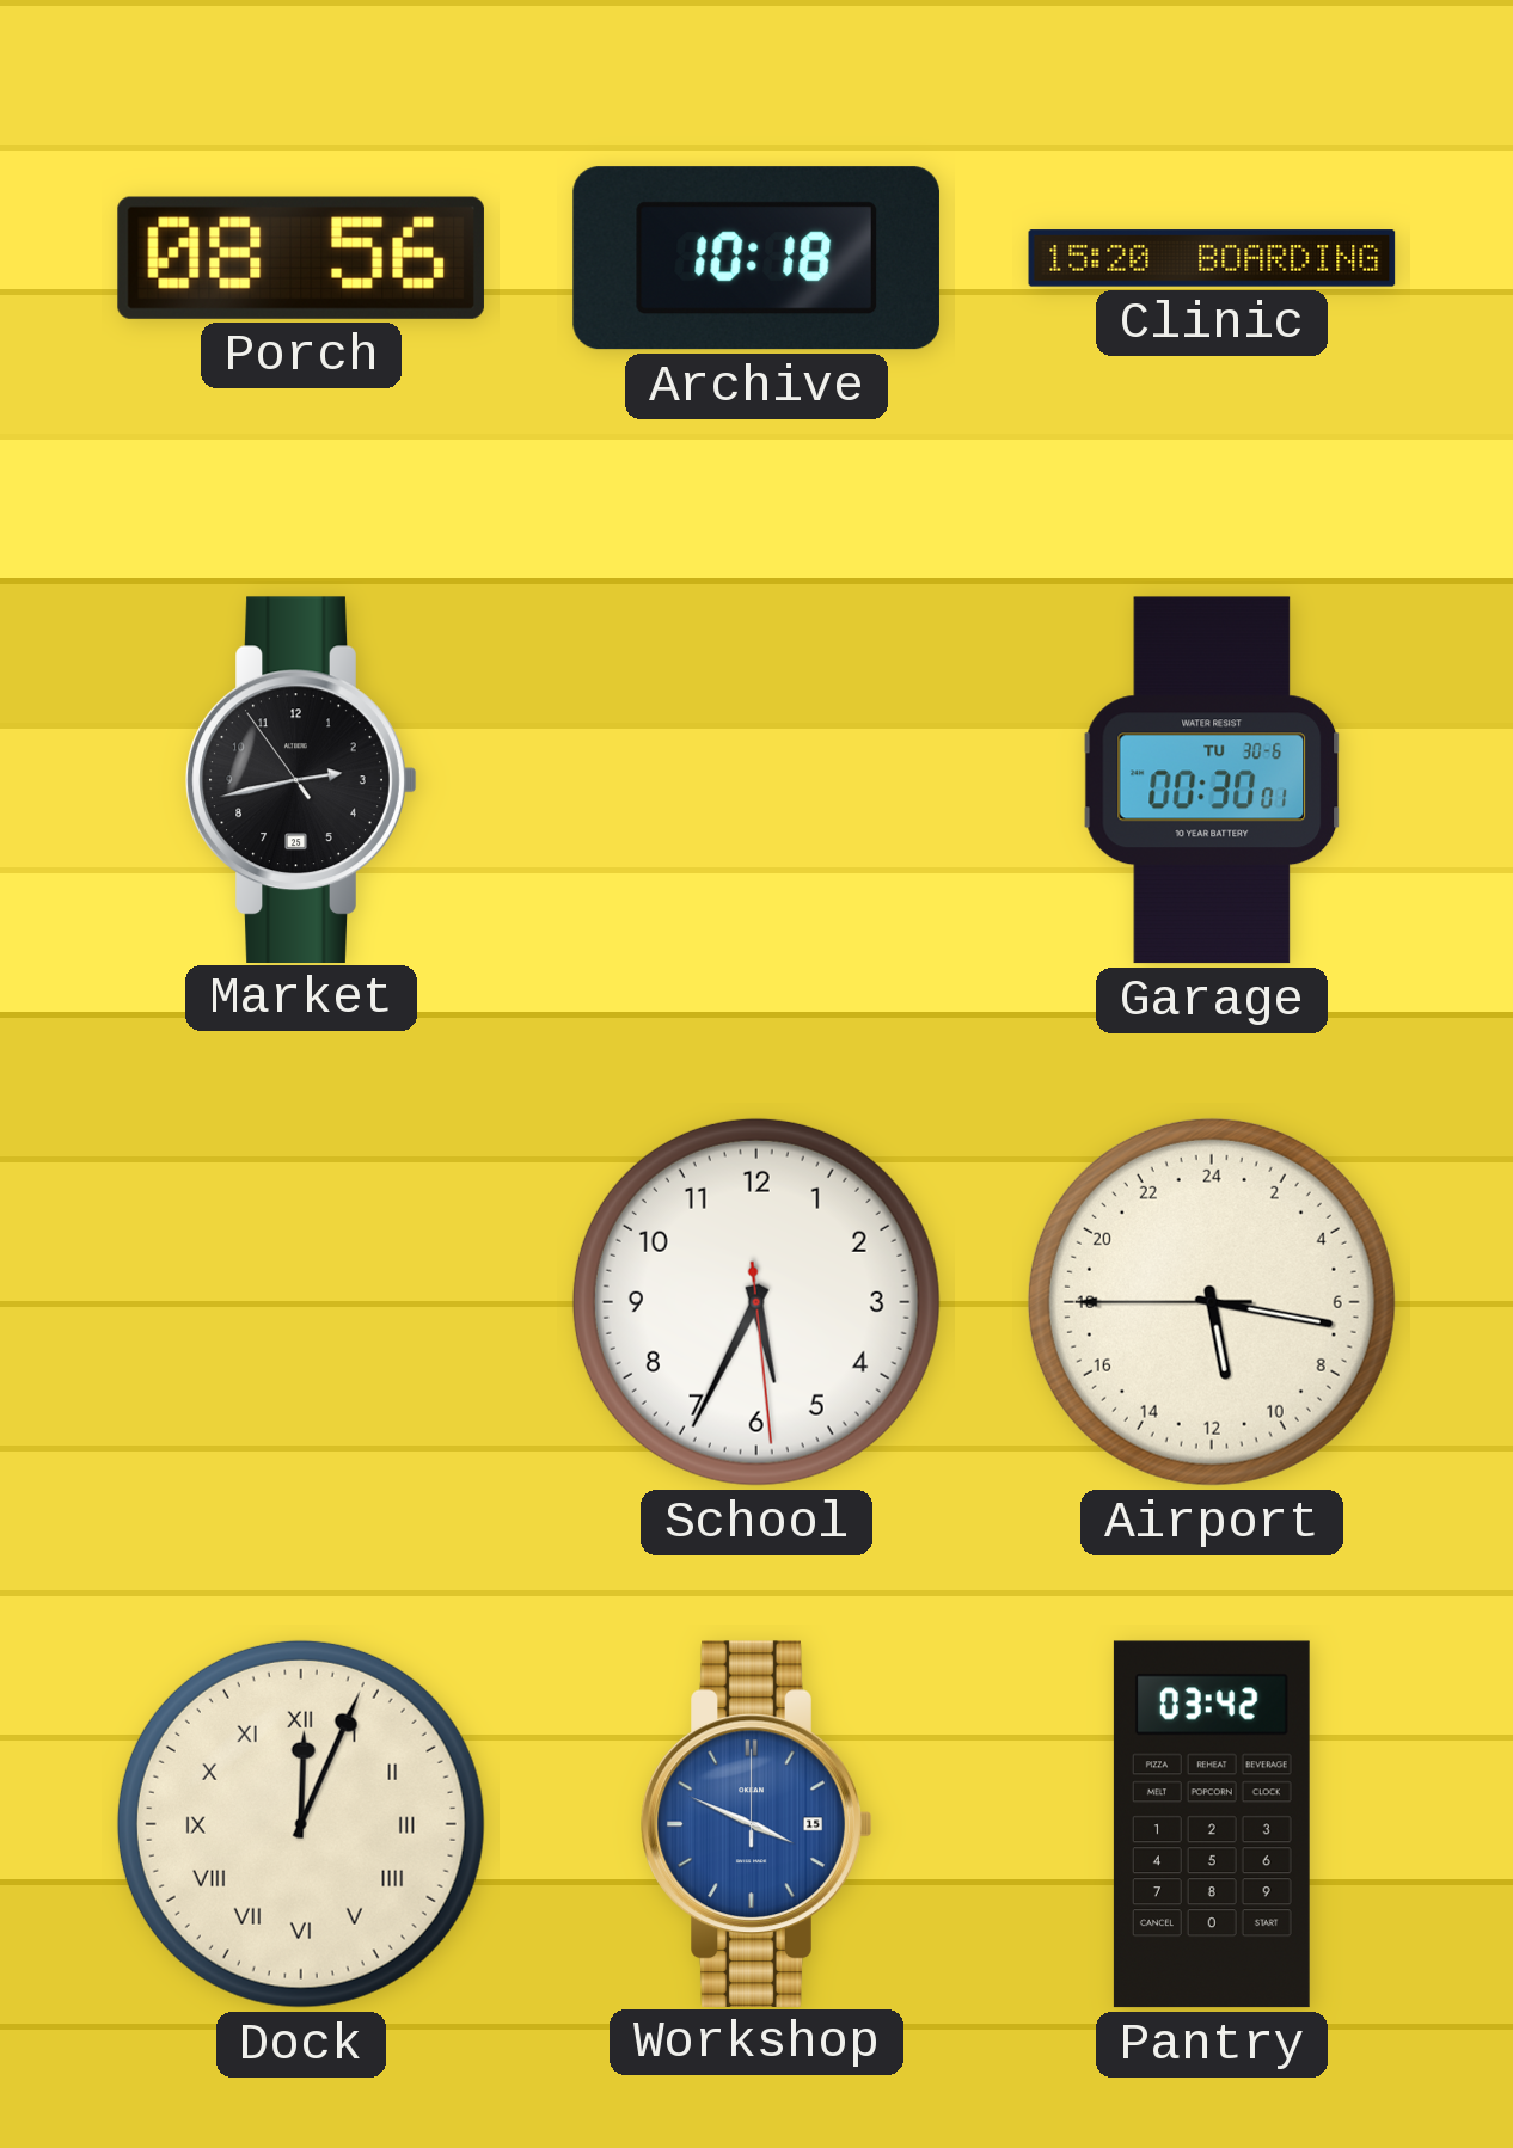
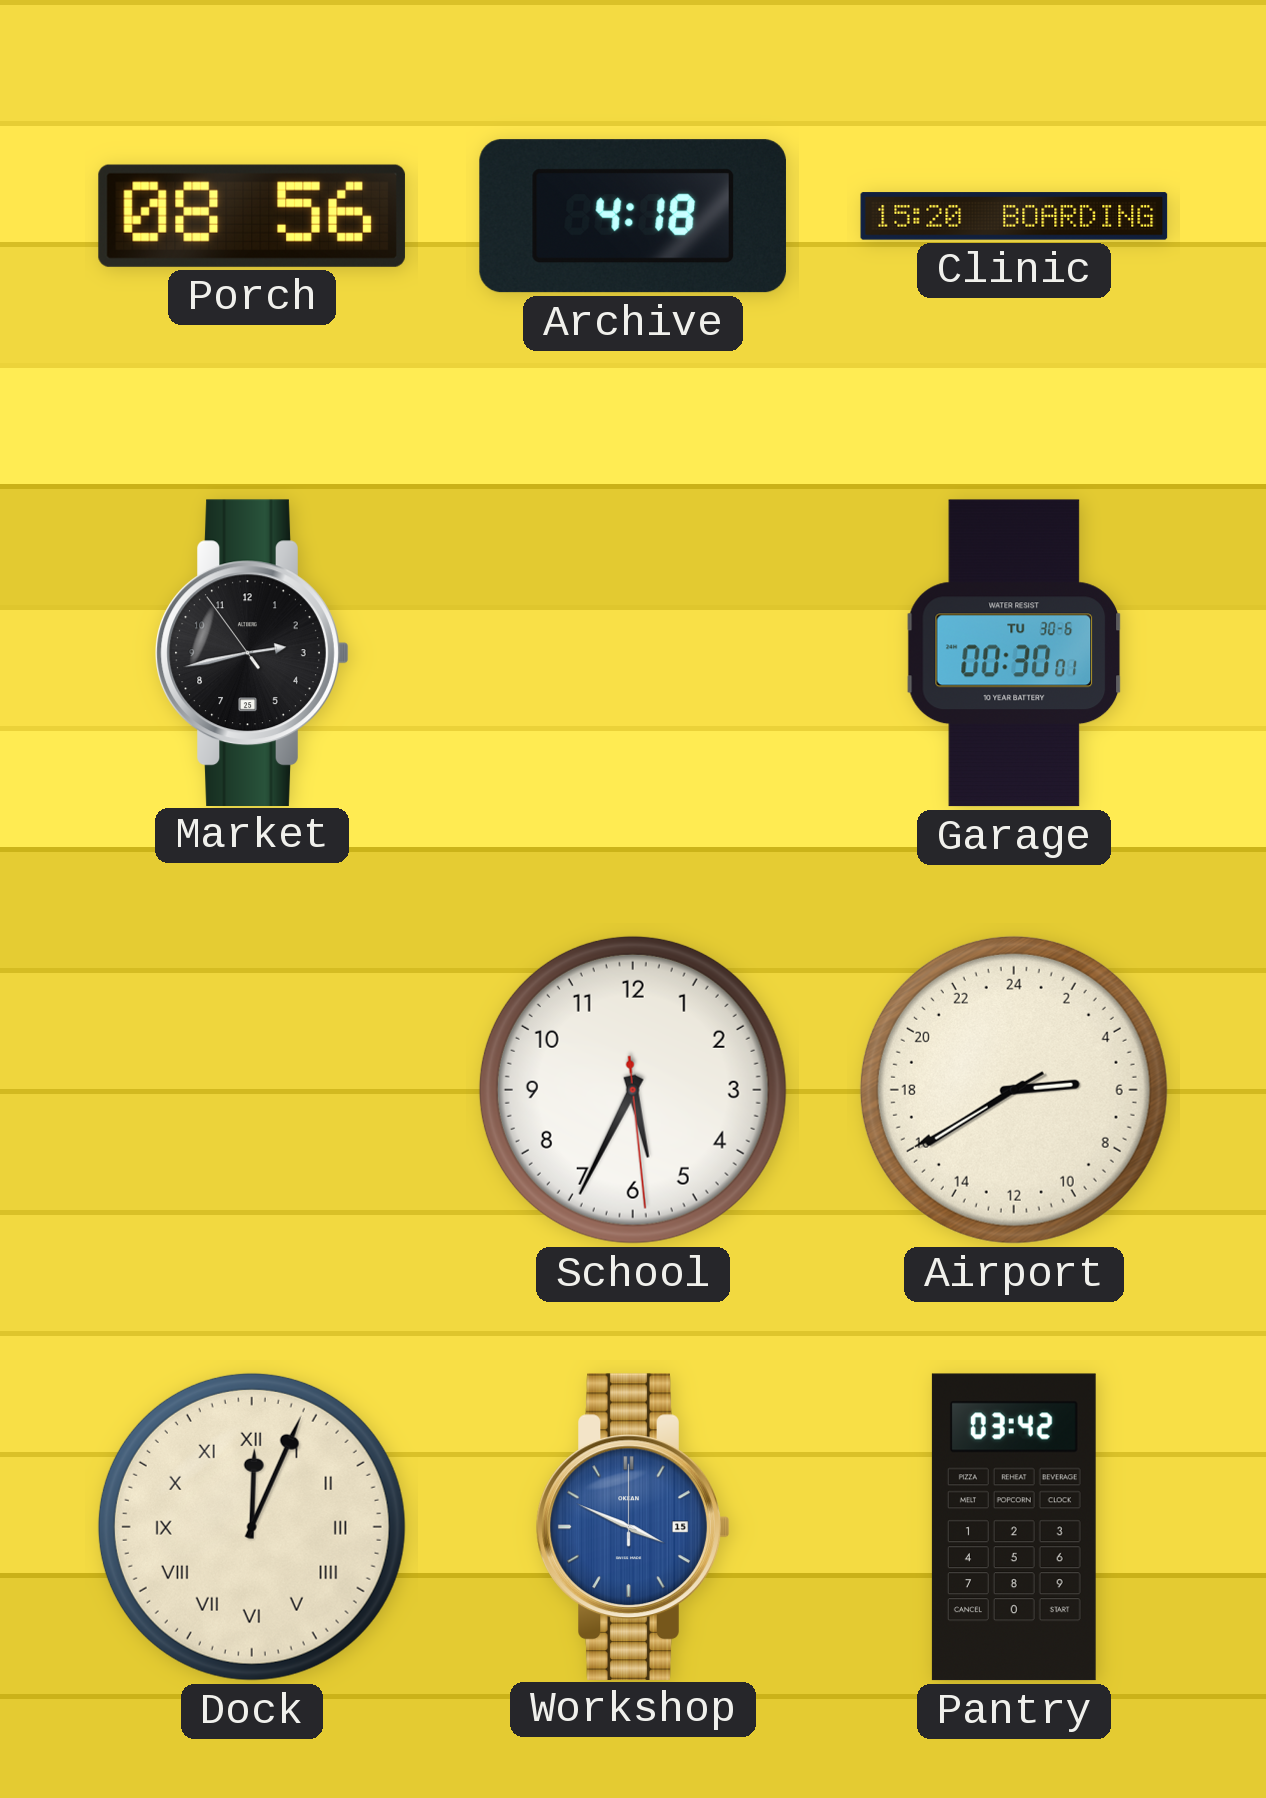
Archive: 10:18 -> 4:18 (633, 216)
Airport: 11:16 -> 5:39 (1014, 1090)
